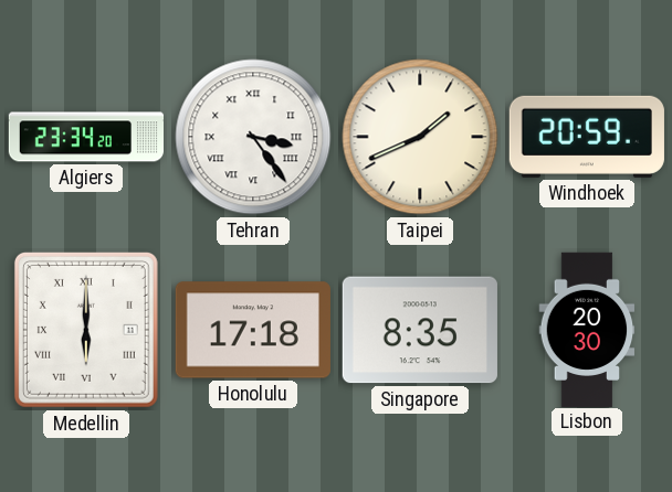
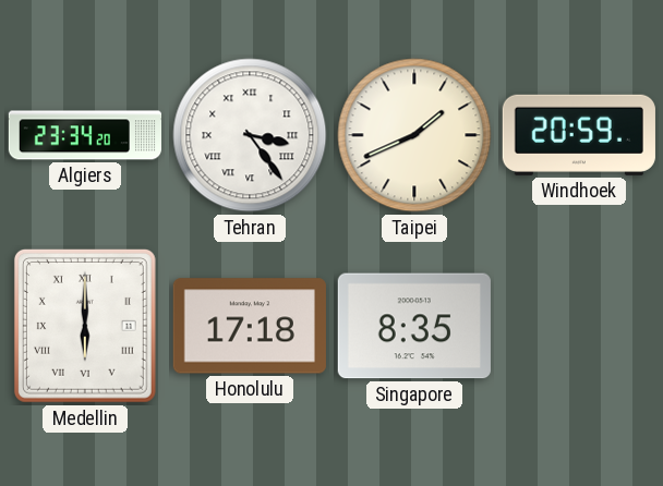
Lisbon: 20:30 -> none (587, 329)
